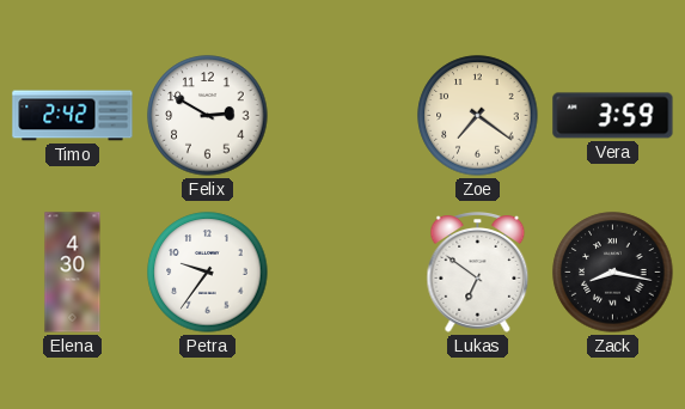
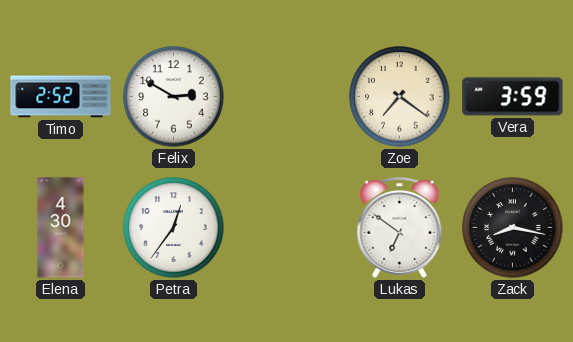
Timo: 2:42 -> 2:52 (61, 97)
Petra: 9:36 -> 12:36 (174, 228)
